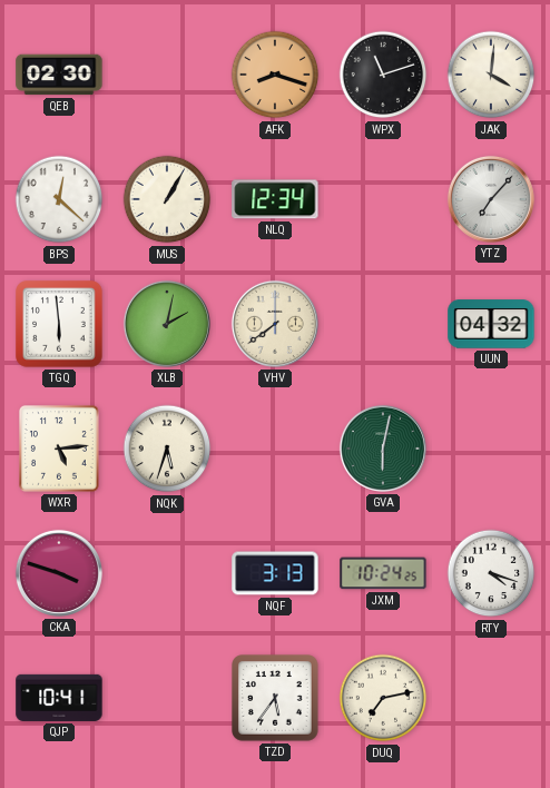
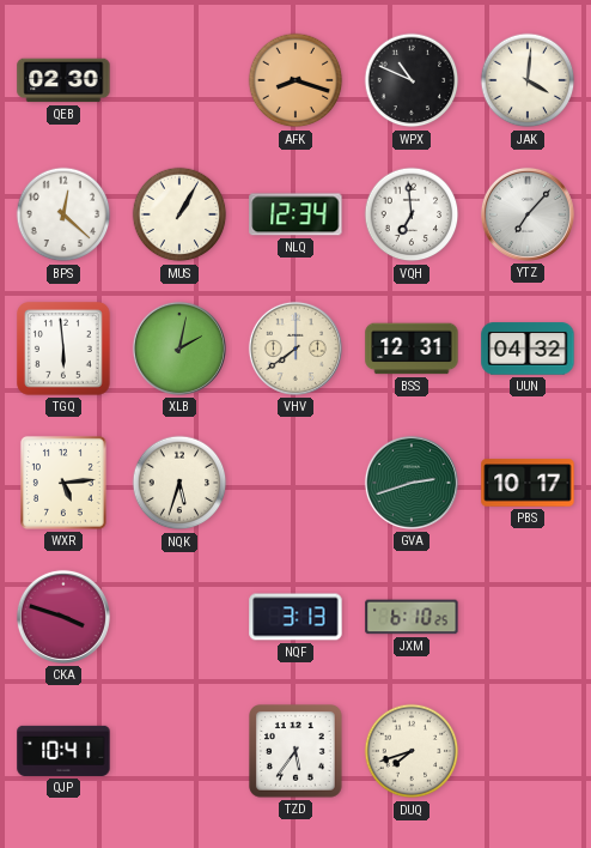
WPX: 11:12 -> 10:49 (412, 80)
VQH: none -> 6:59 (412, 214)
BSS: none -> 12:31 (412, 349)
GVA: 6:02 -> 2:42 (412, 483)
PBS: none -> 10:17 (528, 483)
JXM: 10:24 -> 6:10 (412, 617)
RTY: 4:18 -> none (491, 573)
DUQ: 7:13 -> 7:42 (412, 751)
